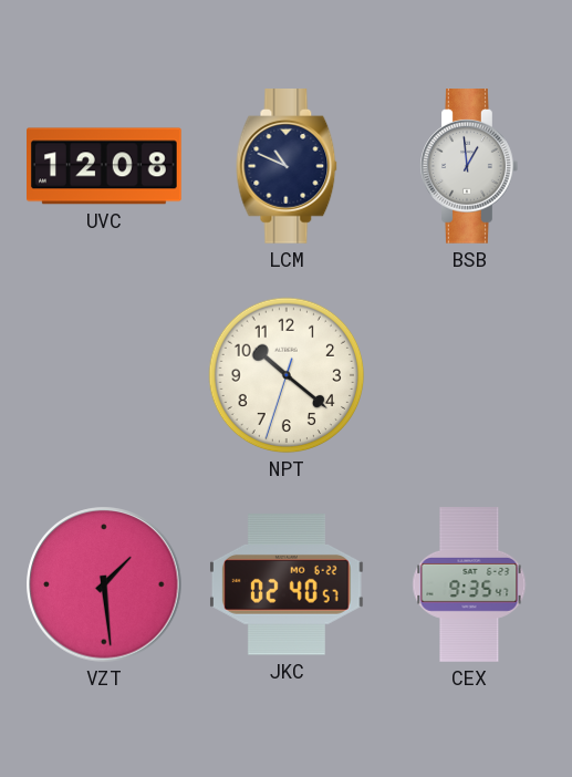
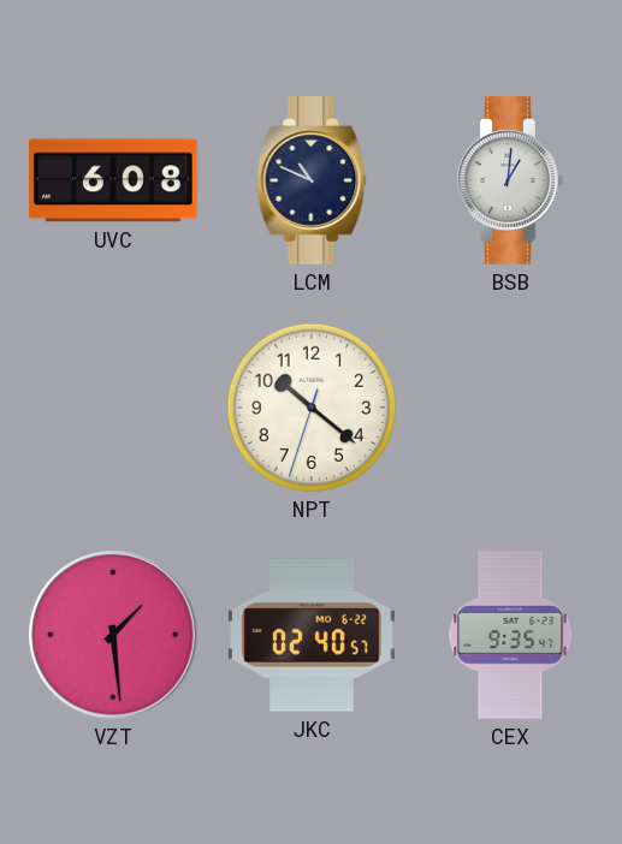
UVC: 12:08 -> 6:08 (114, 180)
BSB: 12:59 -> 1:01 (510, 182)
